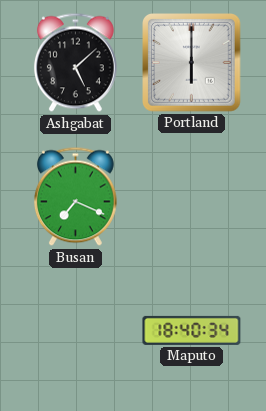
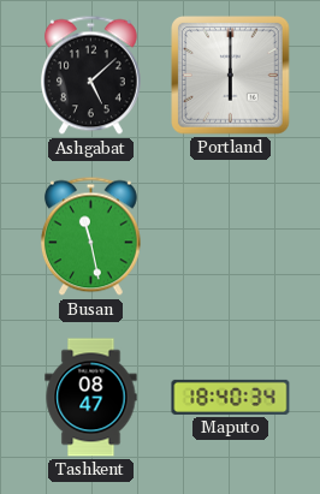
Busan: 7:19 -> 11:28 (90, 237)
Tashkent: none -> 08:47 (91, 398)
